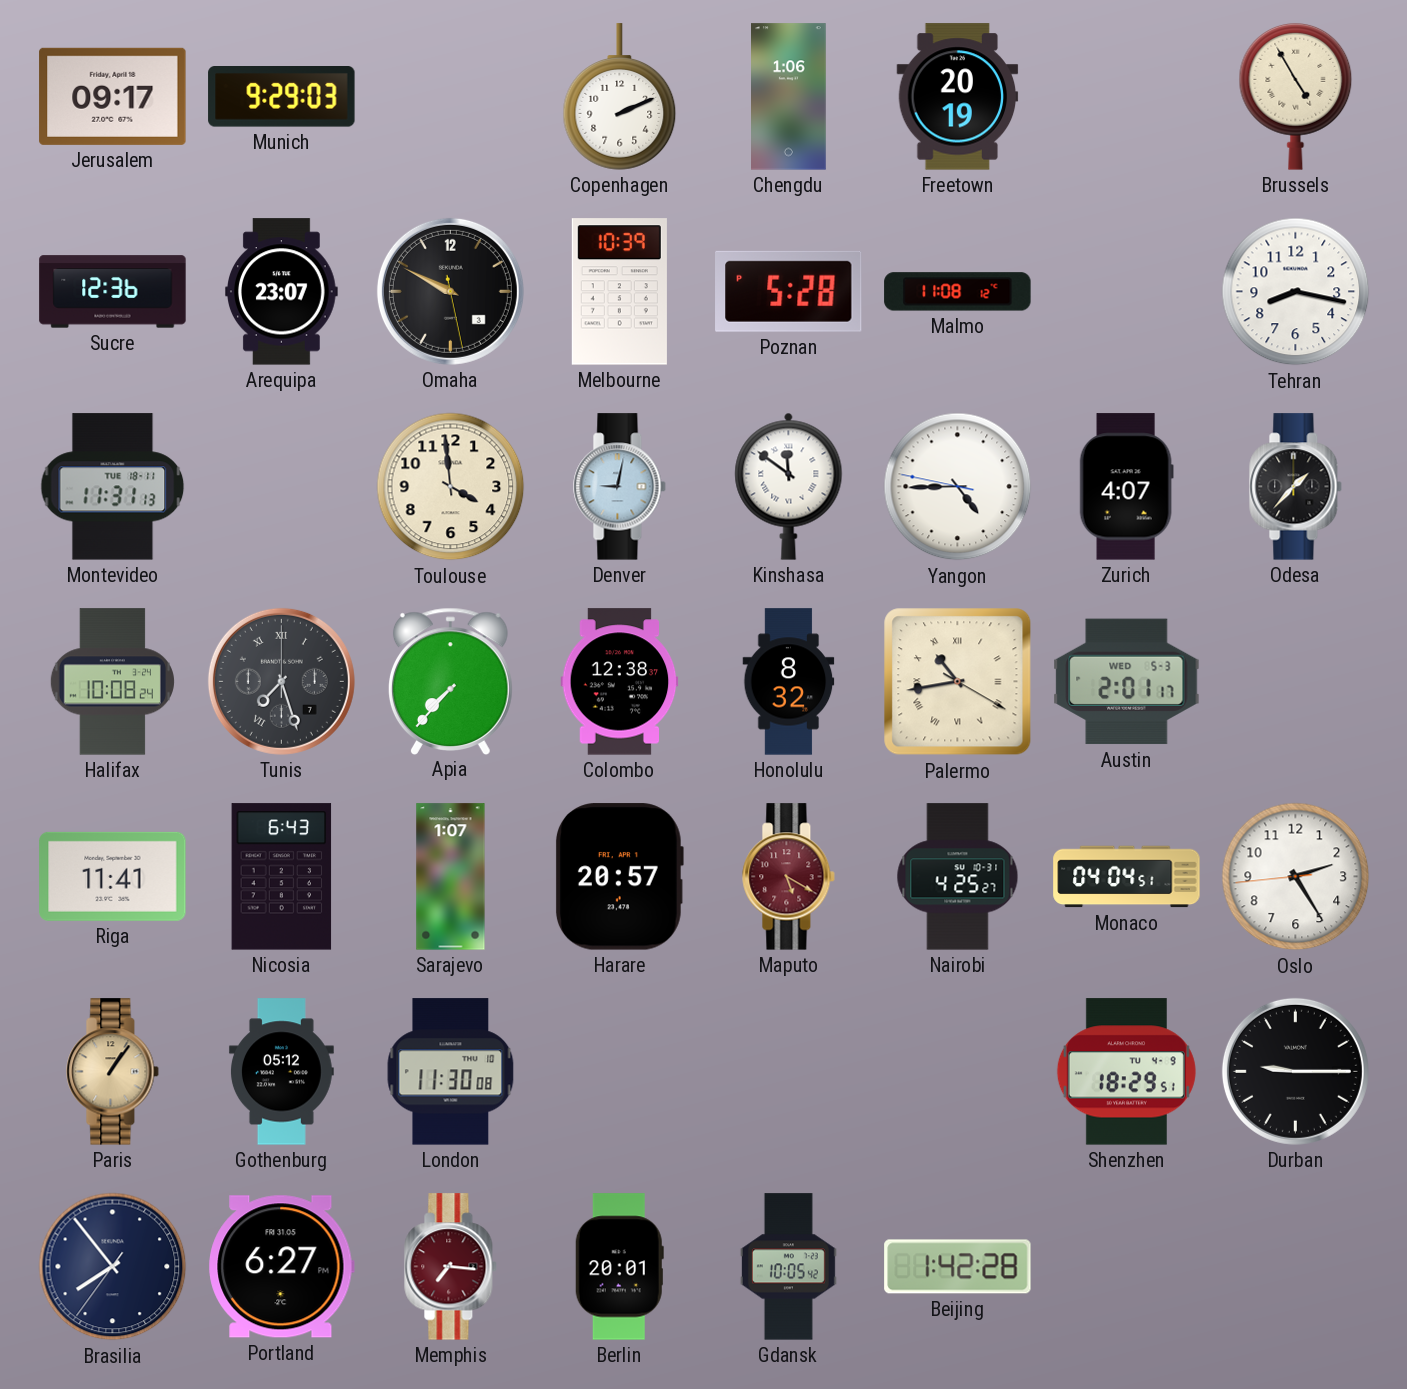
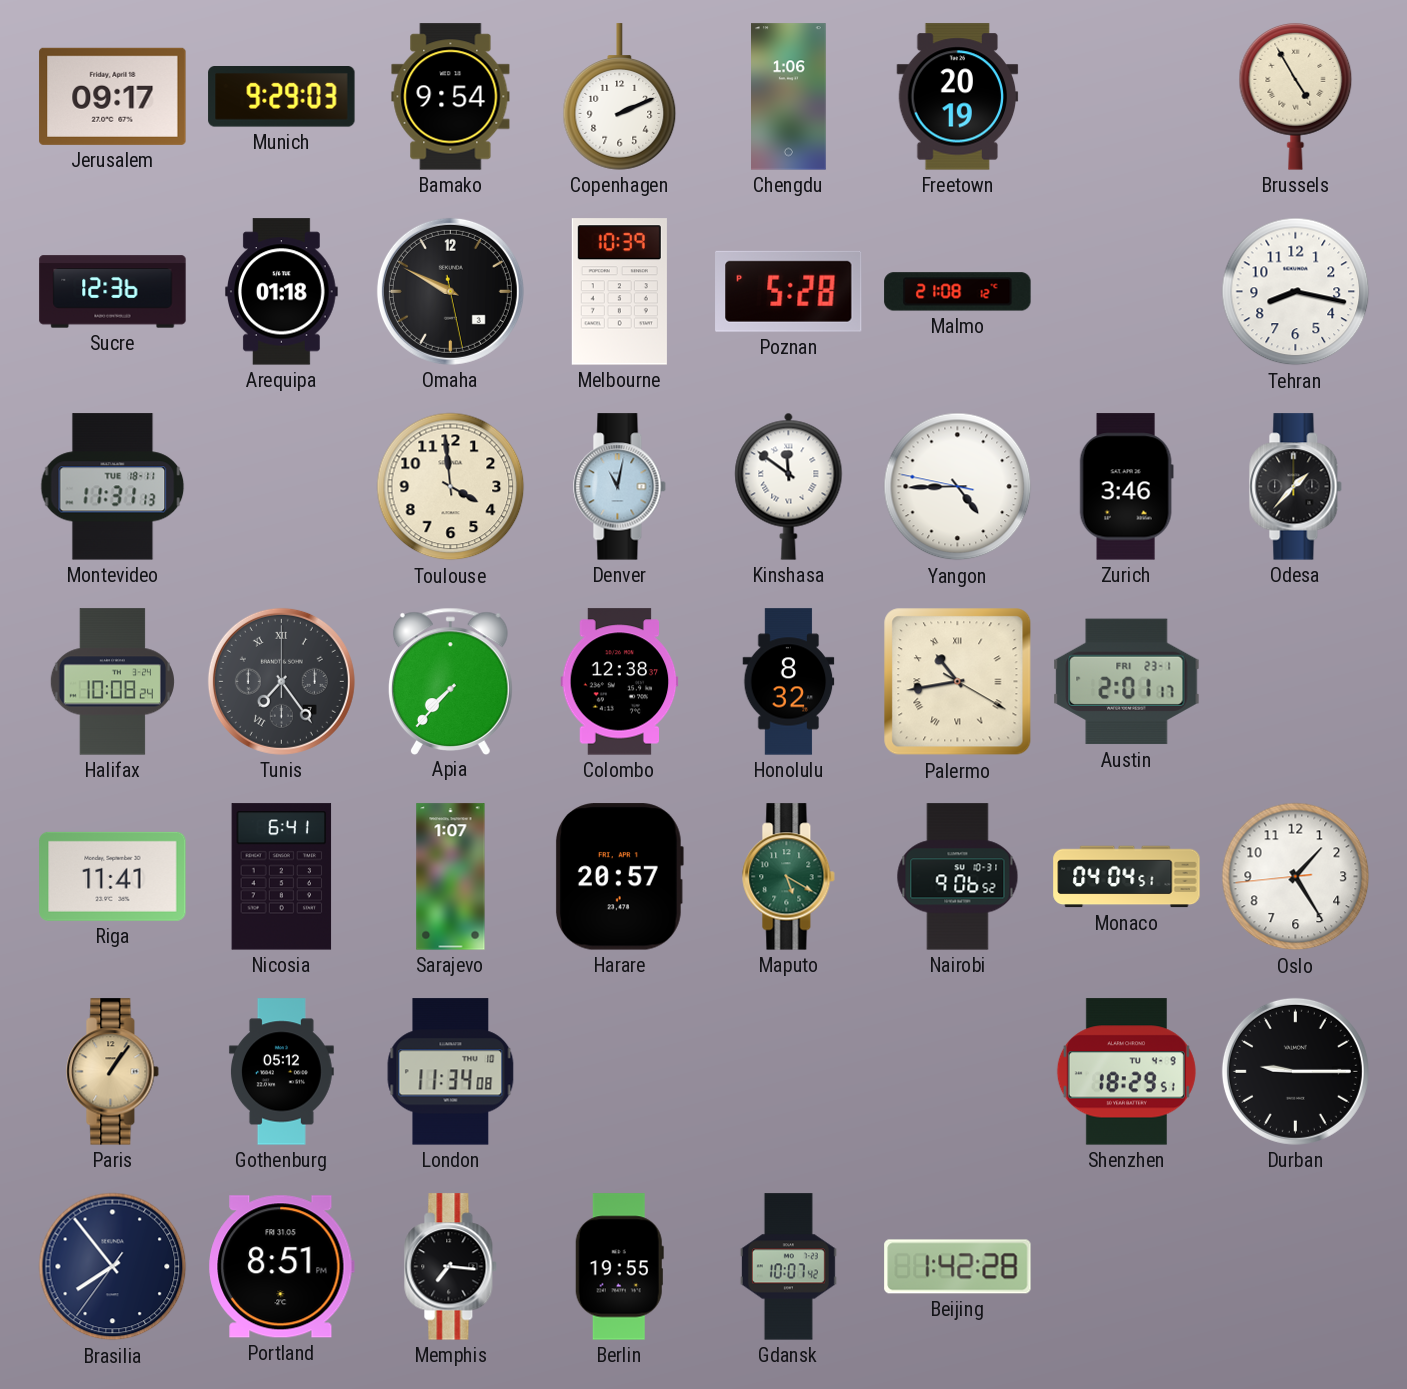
Bamako: none -> 9:54 (451, 97)
Arequipa: 23:07 -> 01:18 (282, 292)
Malmo: 11:08 -> 21:08 (958, 292)
Denver: 9:02 -> 11:02 (620, 487)
Zurich: 4:07 -> 3:46 (1126, 487)
Tunis: 7:27 -> 7:24 (281, 681)
Austin date: WED 5-3 -> FRI 23-1 (1127, 682)
Nicosia: 6:43 -> 6:41 (282, 877)
Maputo dial: burgundy -> green (789, 877)
Nairobi: 4:25 -> 9:06 (958, 877)
Oslo: 2:24 -> 1:24 (1296, 877)
London: 11:30 -> 11:34 (451, 1072)
Portland: 6:27 -> 8:51 (281, 1267)
Memphis dial: burgundy -> black (451, 1267)
Berlin: 20:01 -> 19:55 (619, 1267)
Gdansk: 10:05 -> 10:07 (788, 1267)
